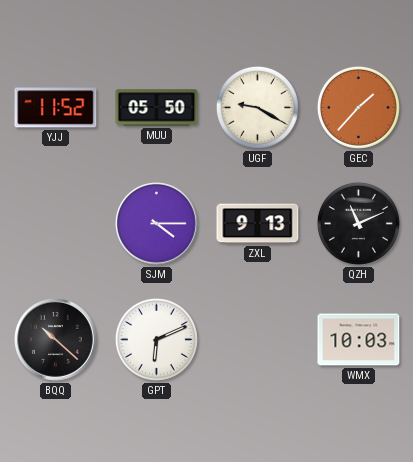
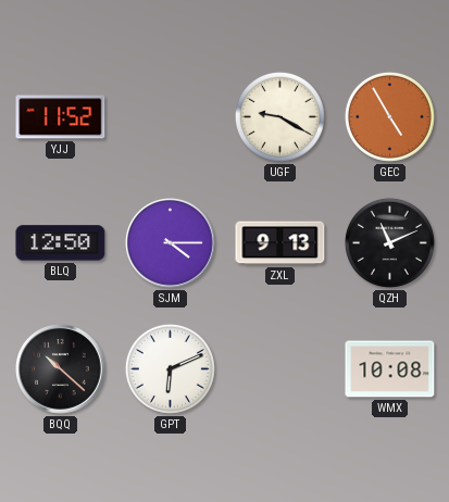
MUU: 05:50 -> none (157, 108)
GEC: 1:37 -> 4:55 (389, 116)
BLQ: none -> 12:50 (61, 243)
WMX: 10:03 -> 10:08 (390, 369)
